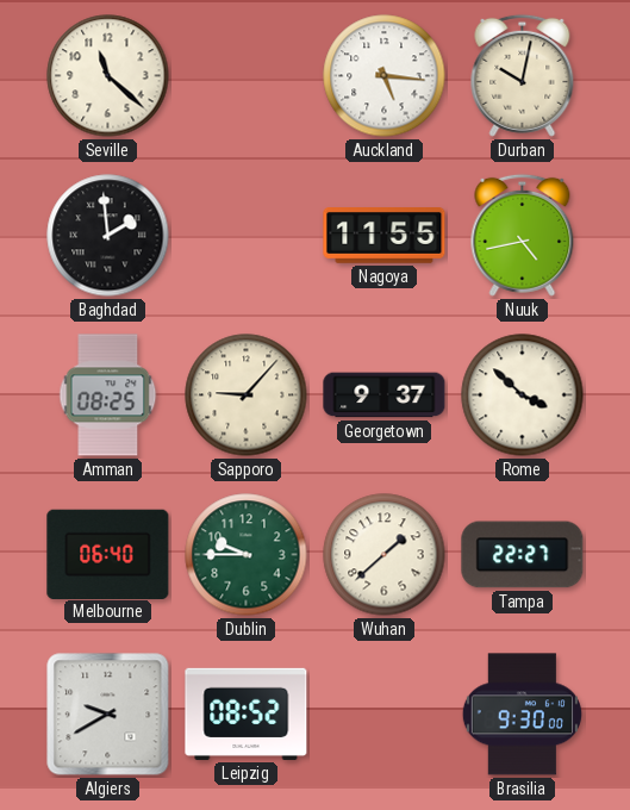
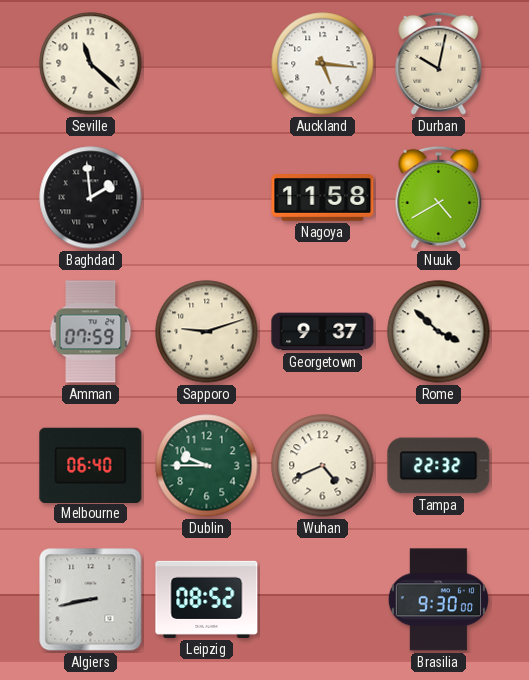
Nagoya: 11:55 -> 11:58 (323, 198)
Nuuk: 4:43 -> 4:40 (439, 197)
Amman: 08:25 -> 07:59 (91, 332)
Sapporo: 9:07 -> 9:12 (207, 332)
Wuhan: 1:38 -> 4:41 (323, 466)
Tampa: 22:27 -> 22:32 (439, 466)
Algiers: 9:40 -> 8:43 (91, 600)
